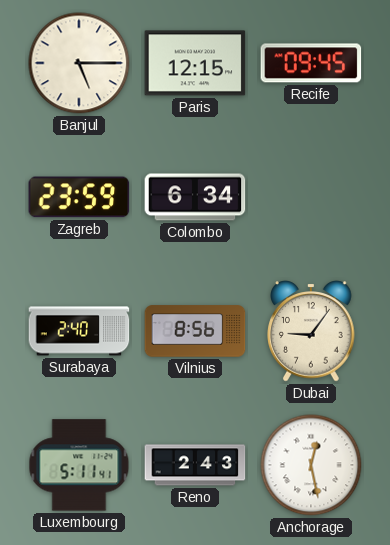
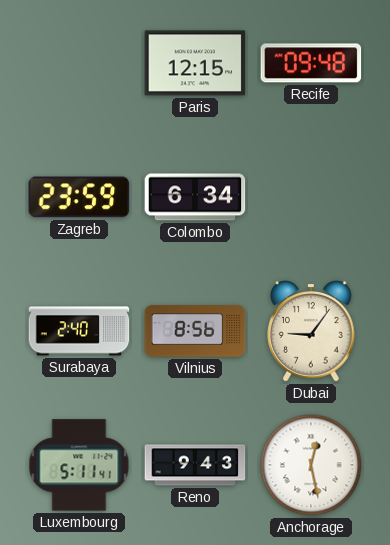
Banjul: 5:15 -> none (79, 63)
Recife: 09:45 -> 09:48 (311, 63)
Reno: 2:43 -> 9:43 (195, 465)
